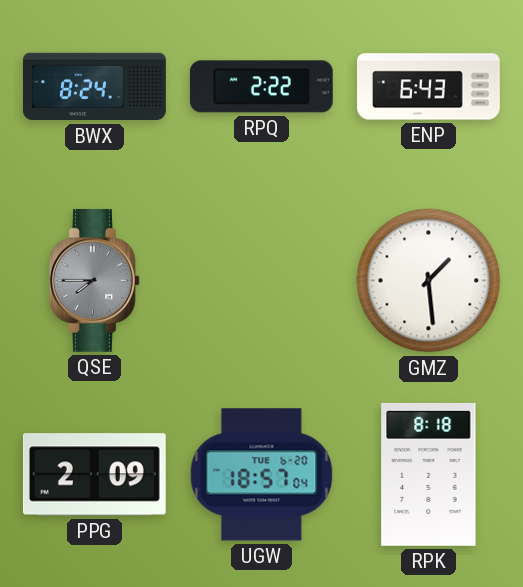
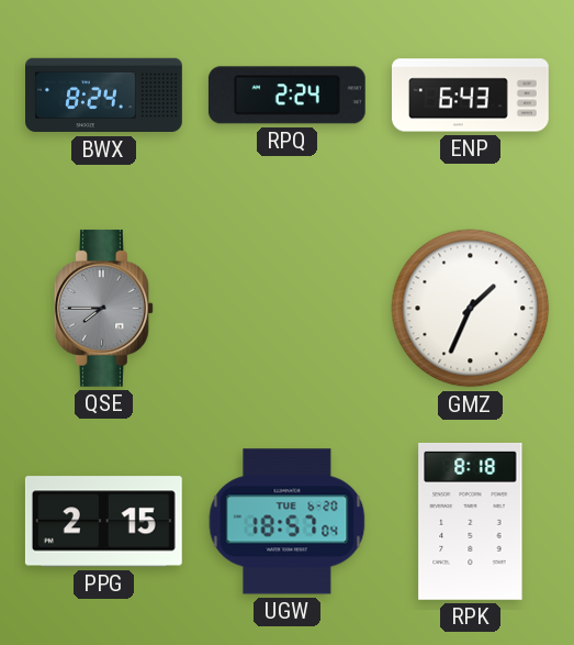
RPQ: 2:22 -> 2:24 (286, 96)
GMZ: 1:29 -> 1:34 (471, 309)
PPG: 2:09 -> 2:15 (103, 522)
